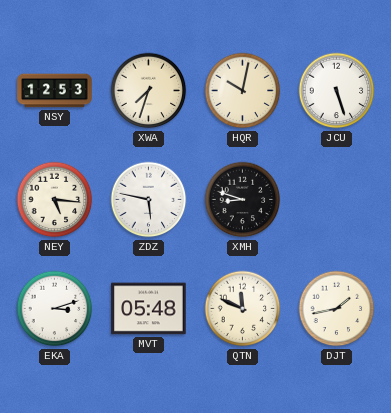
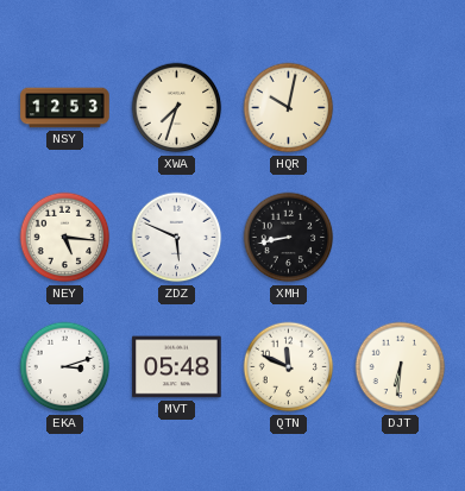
JCU: 5:27 -> none (337, 91)
ZDZ: 5:47 -> 5:49 (177, 238)
XMH: 8:48 -> 8:43 (289, 238)
DJT: 1:43 -> 6:31 (401, 367)
